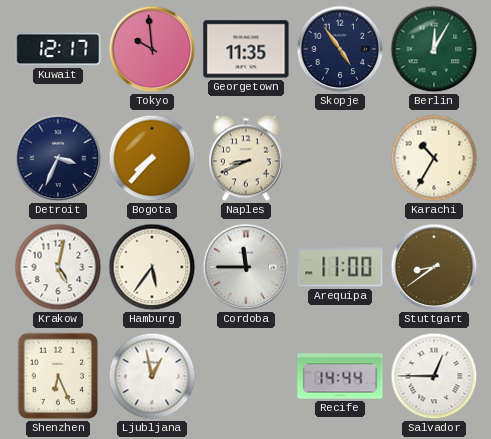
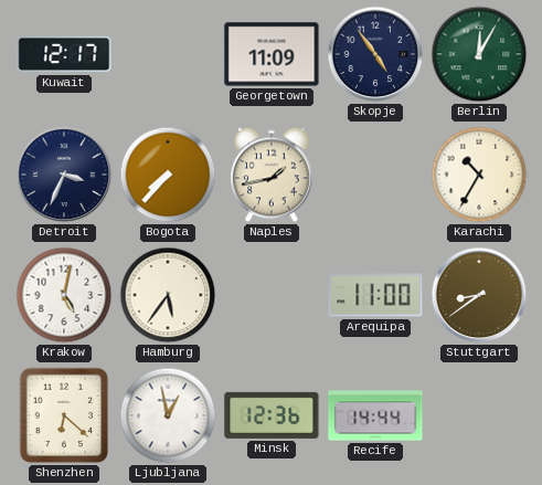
Tokyo: 9:59 -> none (152, 49)
Georgetown: 11:35 -> 11:09 (272, 54)
Naples: 8:41 -> 1:43 (273, 175)
Cordoba: 11:45 -> none (246, 267)
Shenzhen: 6:26 -> 6:22 (64, 415)
Minsk: none -> 12:36 (272, 415)
Salvador: 12:45 -> none (434, 376)
